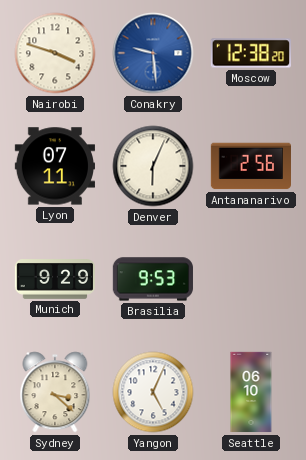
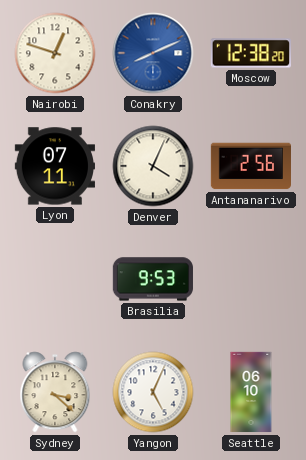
Nairobi: 3:48 -> 12:48 (55, 53)
Conakry: 9:29 -> 8:11 (153, 53)
Denver: 6:04 -> 4:04 (153, 166)
Munich: 9:29 -> none (54, 280)
